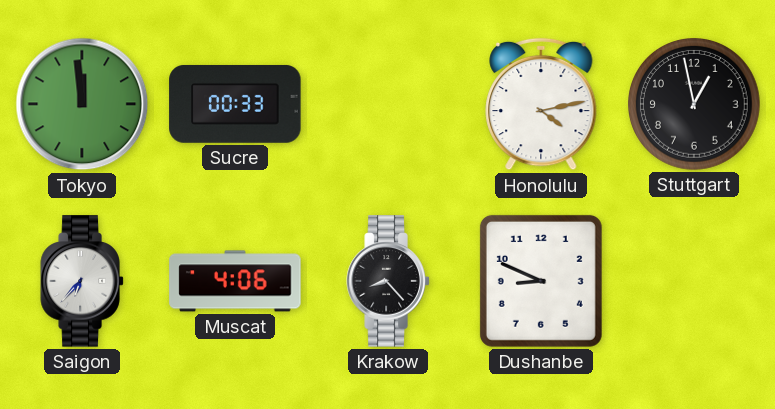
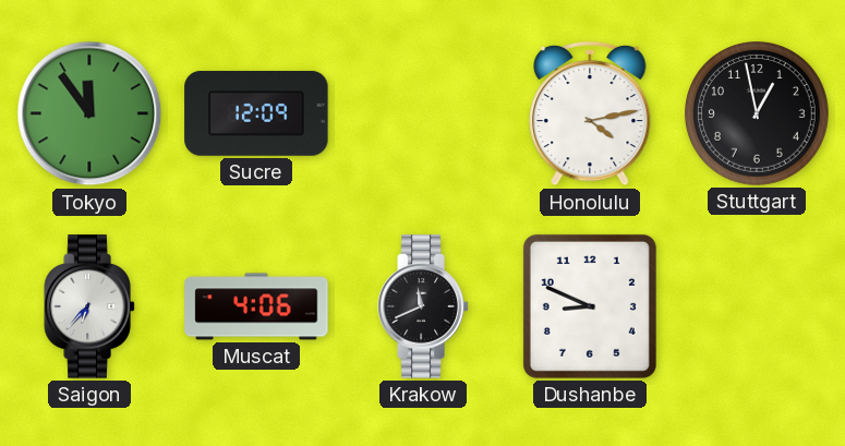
Tokyo: 11:59 -> 11:54 (89, 113)
Sucre: 00:33 -> 12:09 (256, 113)
Krakow: 8:23 -> 11:41 (423, 306)
